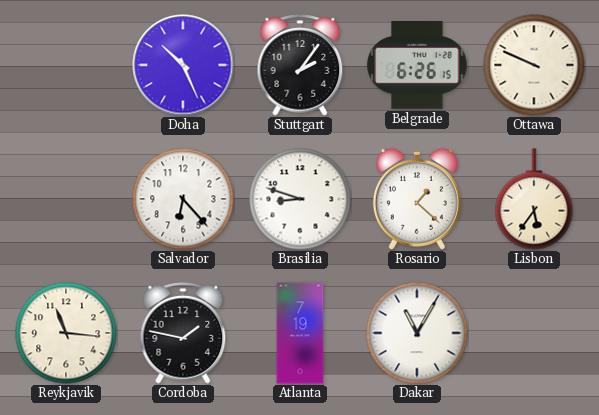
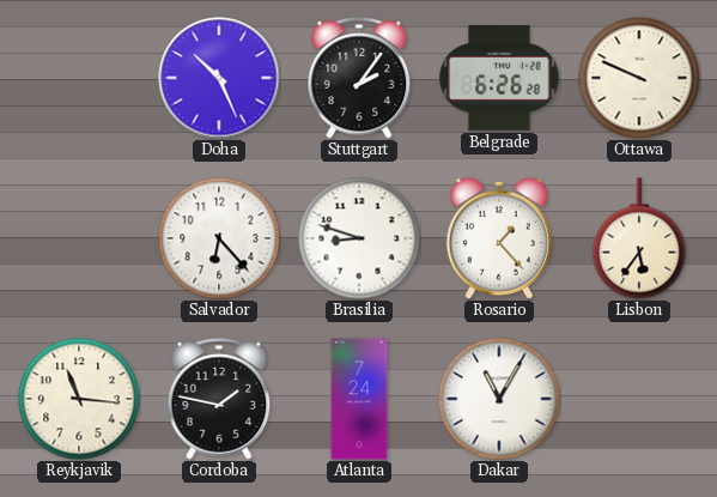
Belgrade: 6:26:15 -> 6:26:28 (499, 79)
Rosario: 1:22 -> 1:23 (499, 238)
Atlanta: 7:19 -> 7:24 (359, 399)
